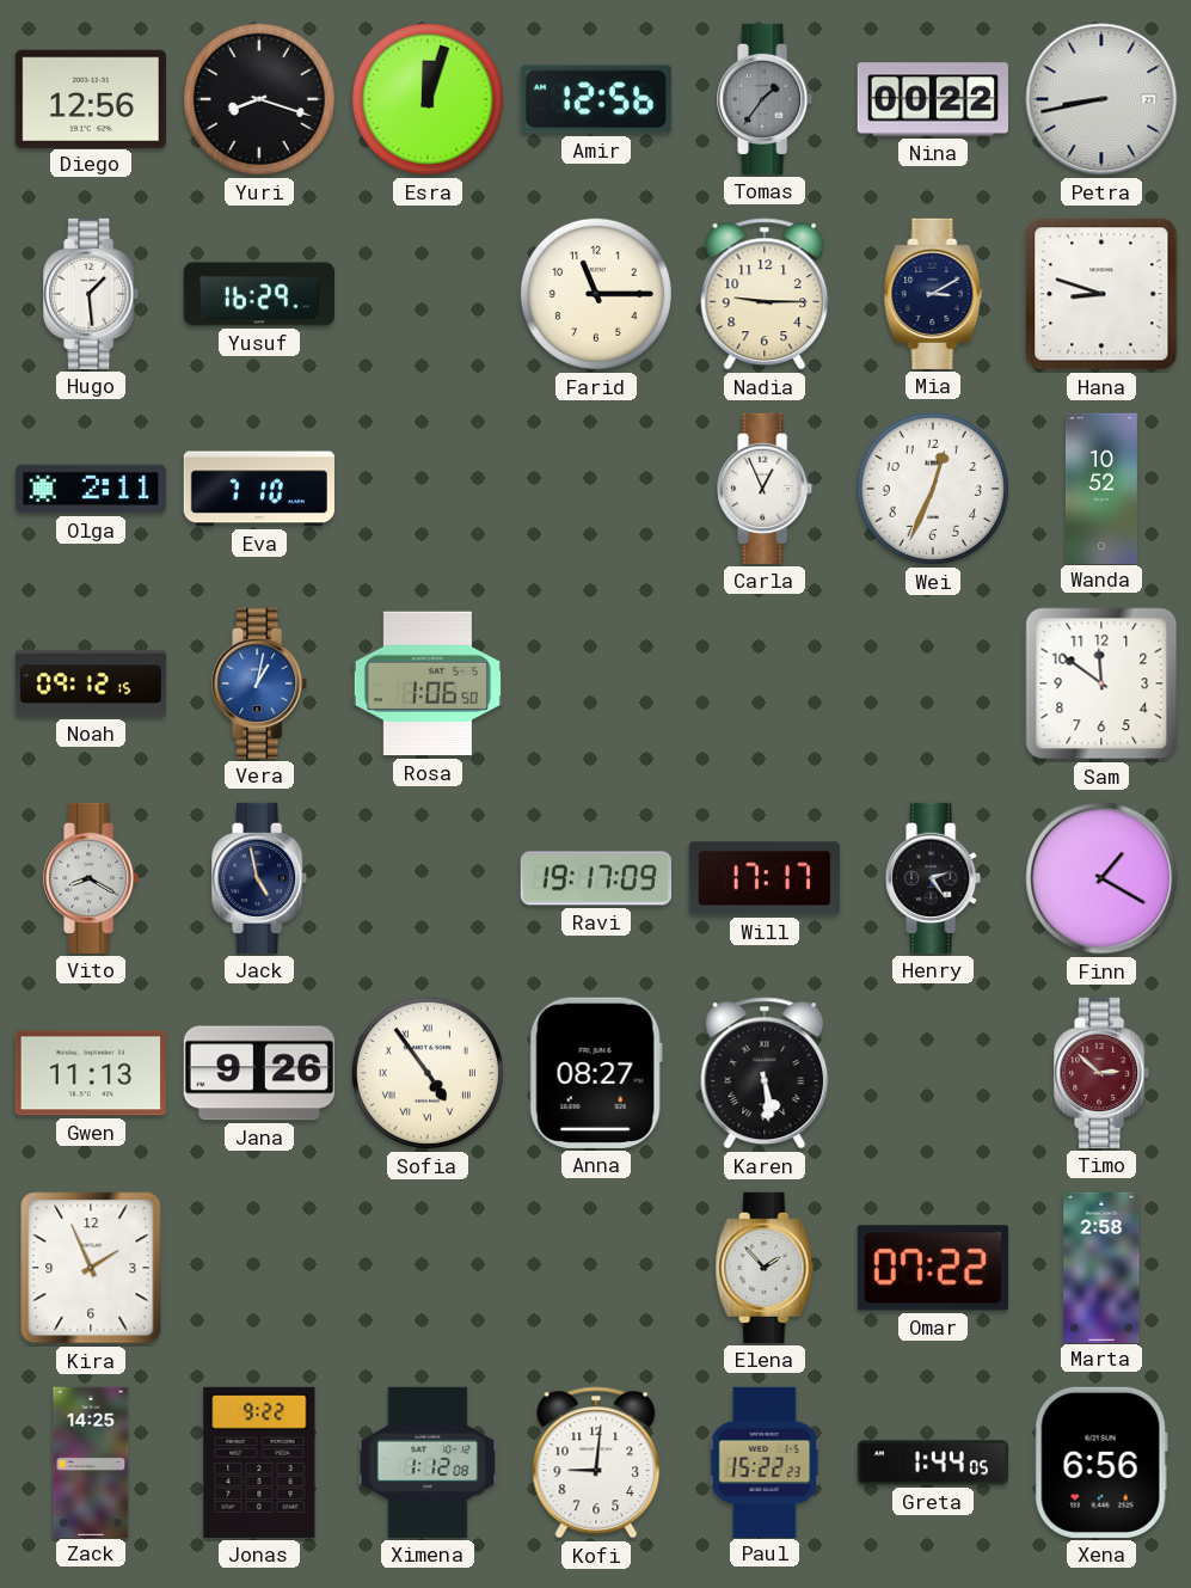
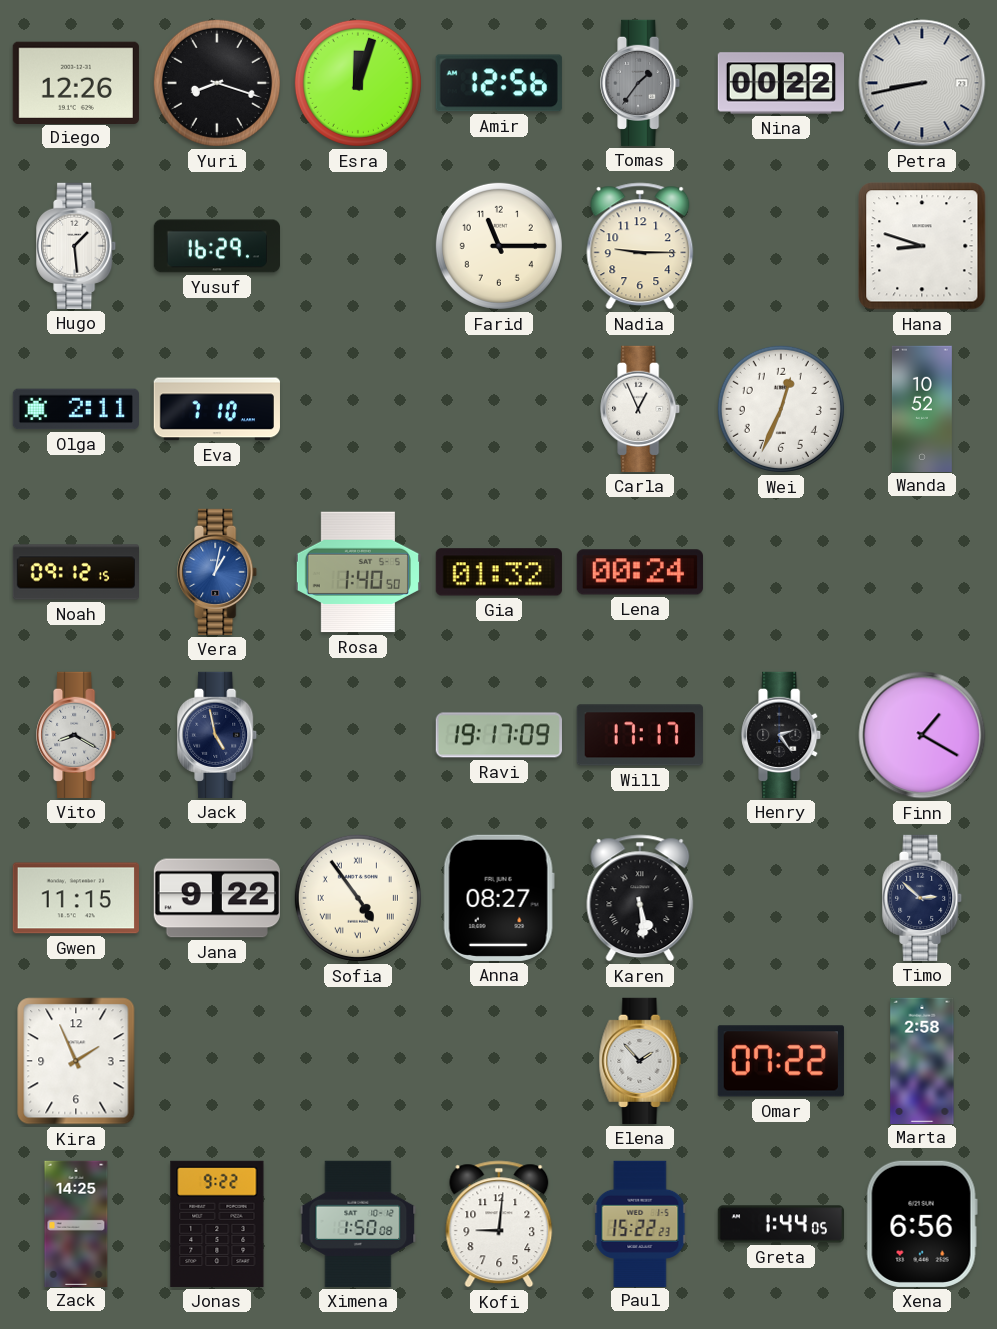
Diego: 12:56 -> 12:26 (76, 82)
Mia: 3:10 -> none (933, 294)
Rosa: 1:06 -> 1:40 (358, 572)
Gia: none -> 01:32 (499, 572)
Lena: none -> 00:24 (640, 572)
Sam: 11:51 -> none (1101, 683)
Gwen: 11:13 -> 11:15 (76, 898)
Jana: 9:26 -> 9:22 (217, 898)
Timo dial: burgundy -> navy (923, 898)
Ximena: 1:12 -> 1:50 (358, 1224)
